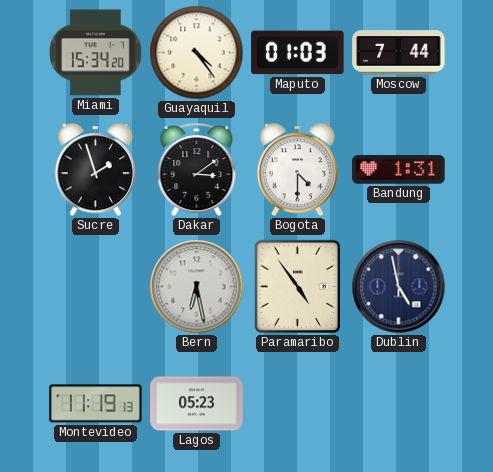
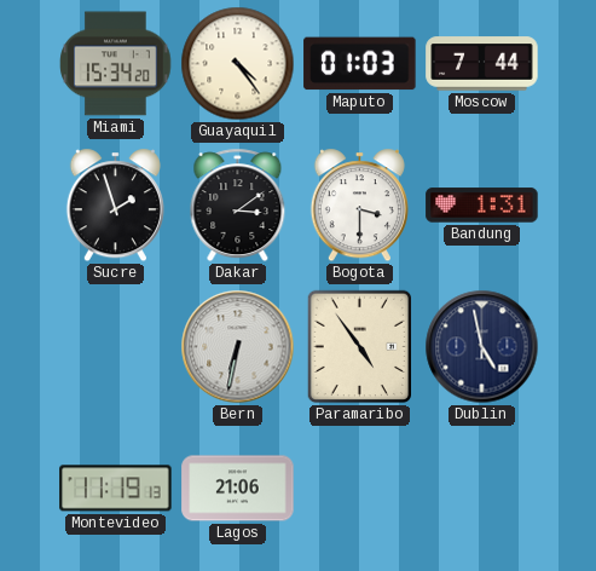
Bogota: 4:30 -> 3:30 (359, 206)
Bern: 6:28 -> 6:32 (238, 347)
Lagos: 05:23 -> 21:06 (238, 489)
